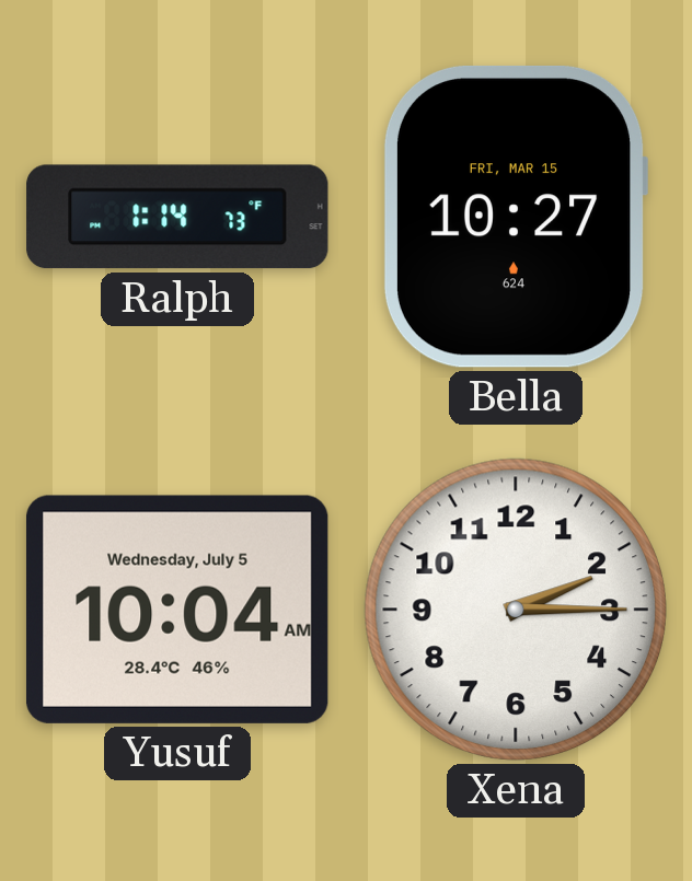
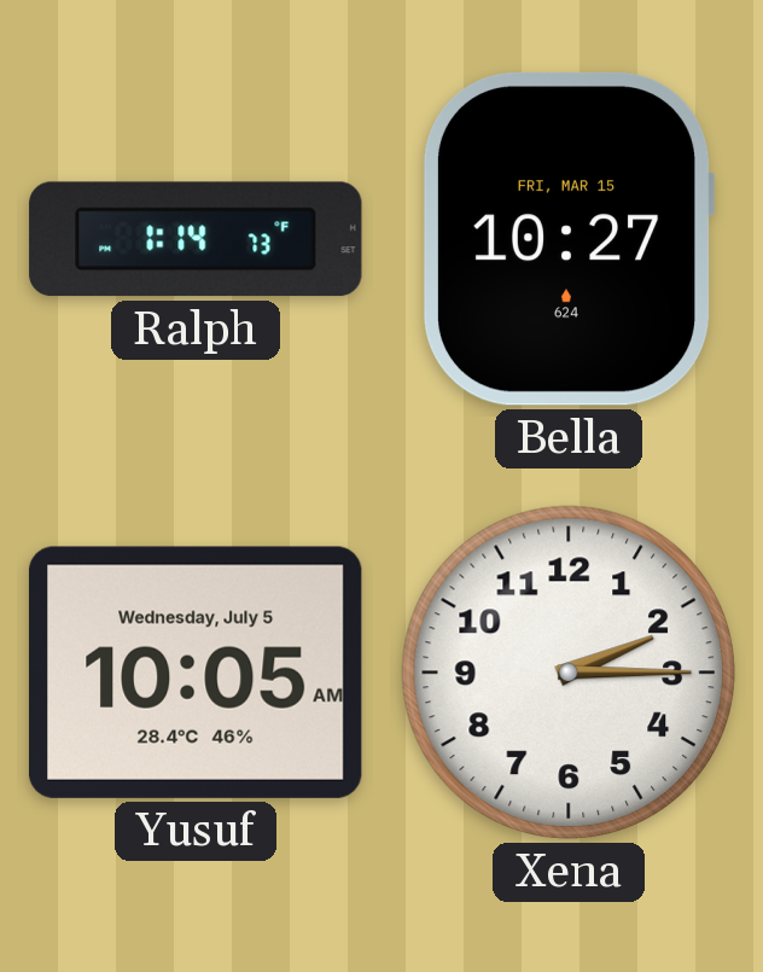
Yusuf: 10:04 -> 10:05 (196, 673)
